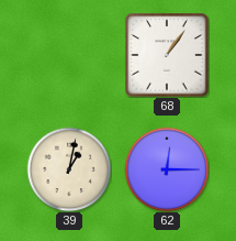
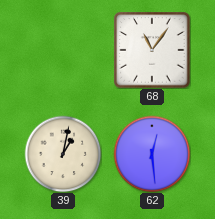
68: 1:06 -> 11:06 (152, 50)
62: 12:15 -> 12:29 (152, 154)
